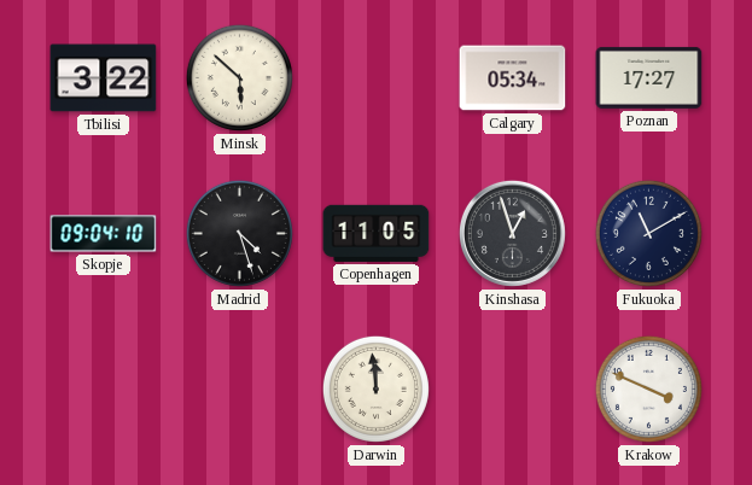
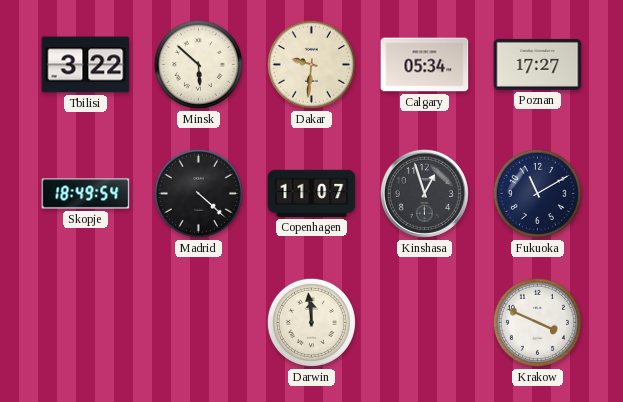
Dakar: none -> 9:31 (311, 64)
Skopje: 09:04 -> 18:49 (86, 194)
Madrid: 4:27 -> 4:22 (198, 193)
Copenhagen: 11:05 -> 11:07 (312, 193)
